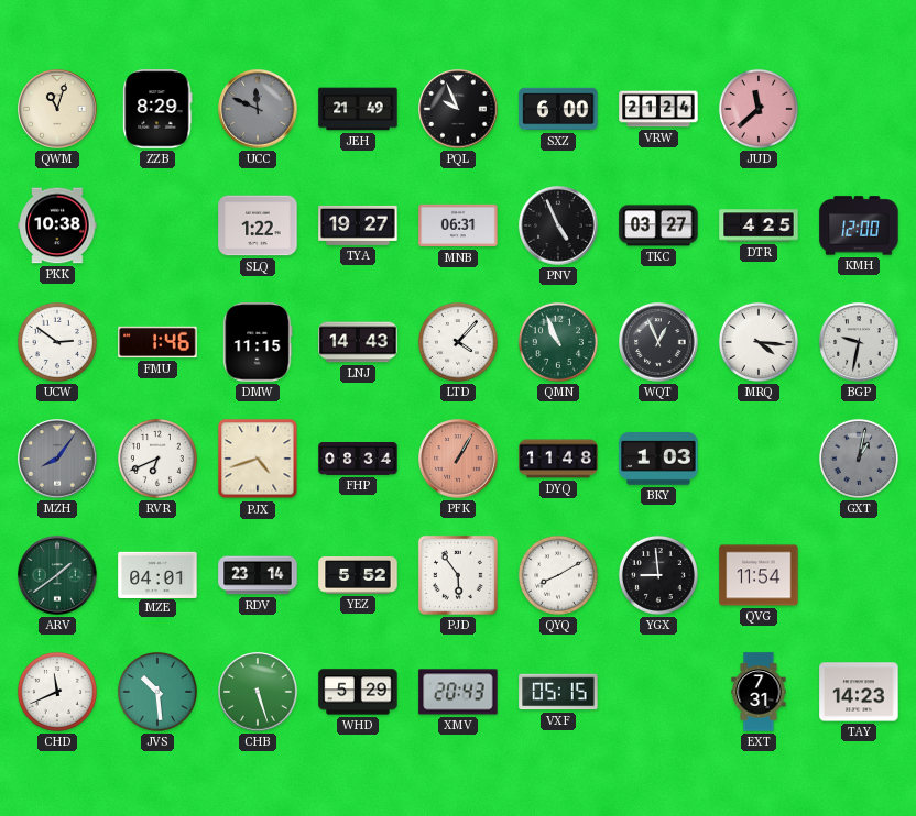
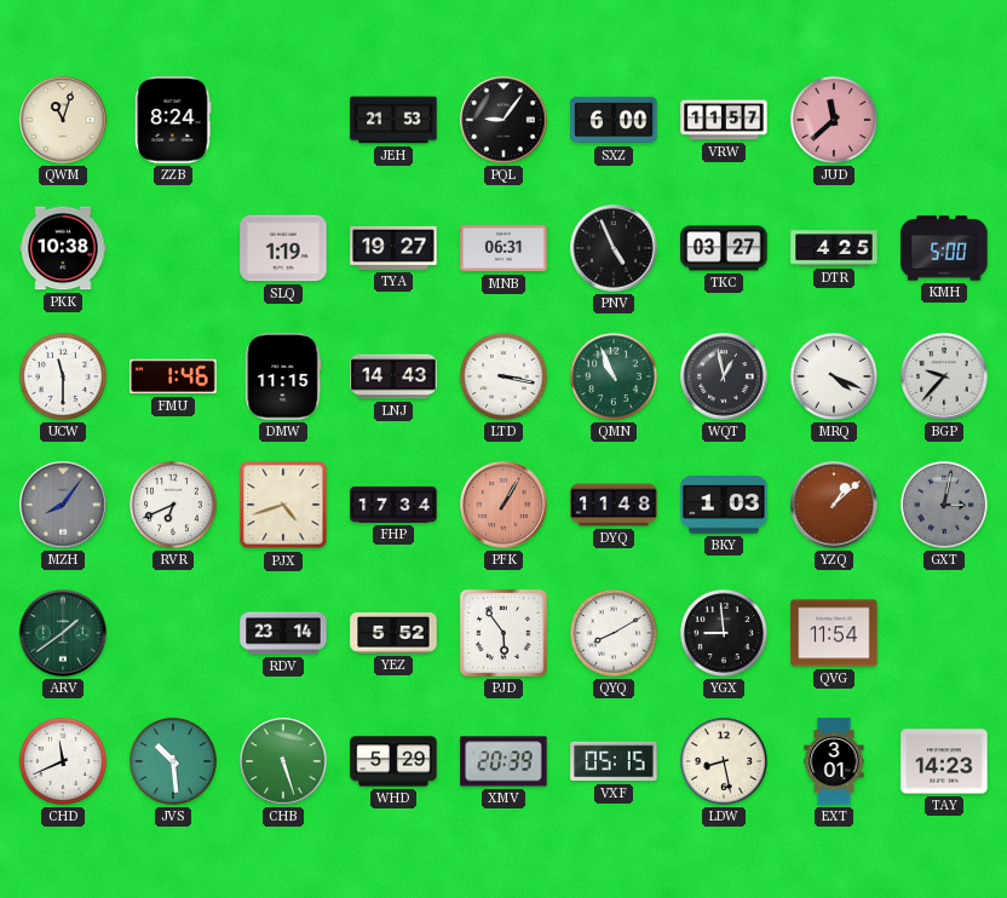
ZZB: 8:29 -> 8:24 (173, 120)
UCC: 11:49 -> none (258, 109)
JEH: 21:49 -> 21:53 (393, 120)
PQL: 9:56 -> 9:06 (504, 120)
VRW: 21:24 -> 11:57 (724, 120)
SLQ: 1:22 -> 1:19 (283, 248)
KMH: 12:00 -> 5:00 (944, 248)
UCW: 2:51 -> 11:30 (63, 376)
LTD: 4:07 -> 3:17 (504, 376)
WQT: 12:56 -> 12:58 (724, 376)
MRQ: 4:16 -> 4:19 (834, 376)
BGP: 9:32 -> 9:37 (944, 376)
FHP: 08:34 -> 17:34 (393, 506)
YZQ: none -> 1:08 (834, 505)
GXT: 1:02 -> 3:02 (944, 505)
MZE: 04:01 -> none (157, 574)
XMV: 20:43 -> 20:39 (504, 761)
LDW: none -> 8:28 (724, 761)
EXT: 7:31 -> 3:01 (834, 761)
